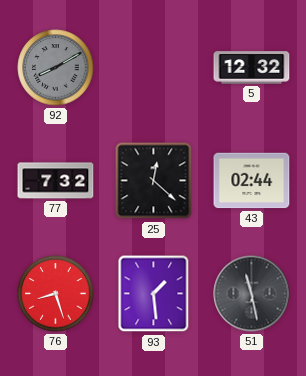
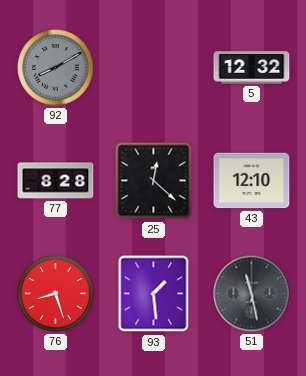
77: 7:32 -> 8:28 (56, 181)
43: 02:44 -> 12:10 (252, 181)
